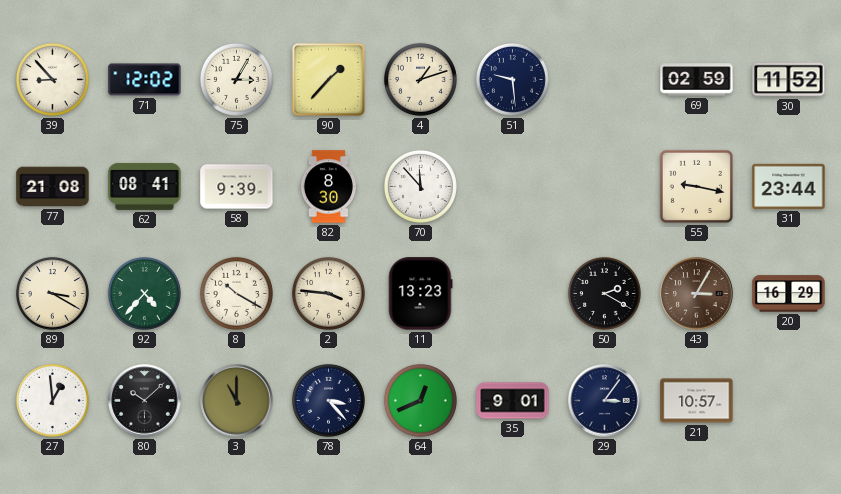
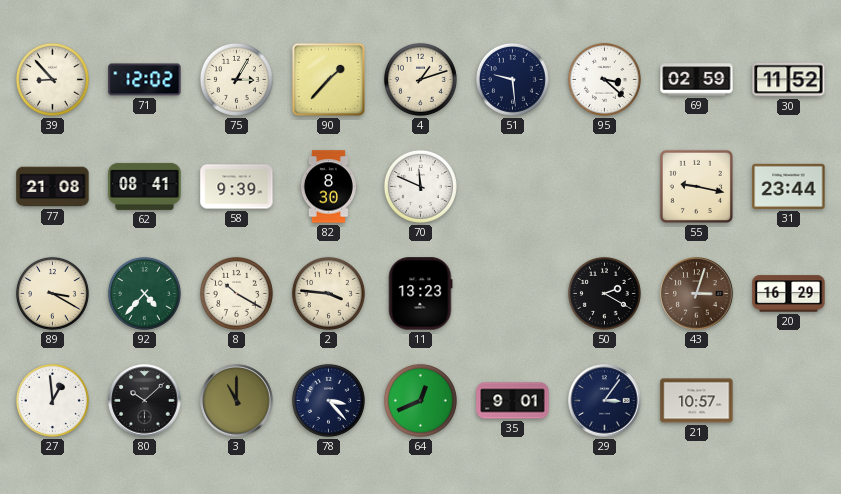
95: none -> 3:22 (604, 79)
70: 11:53 -> 11:49 (420, 186)
43: 3:05 -> 3:03 (697, 294)
